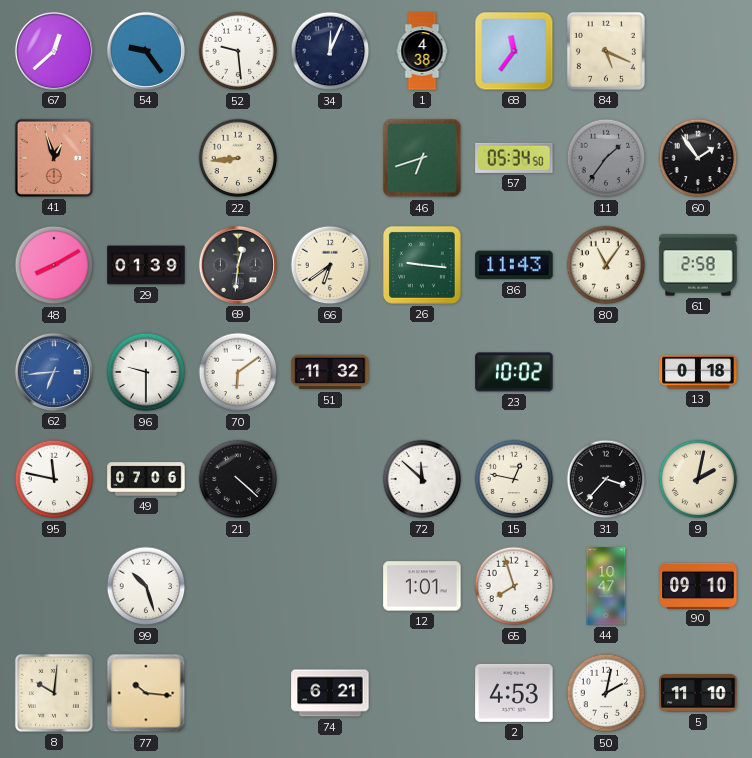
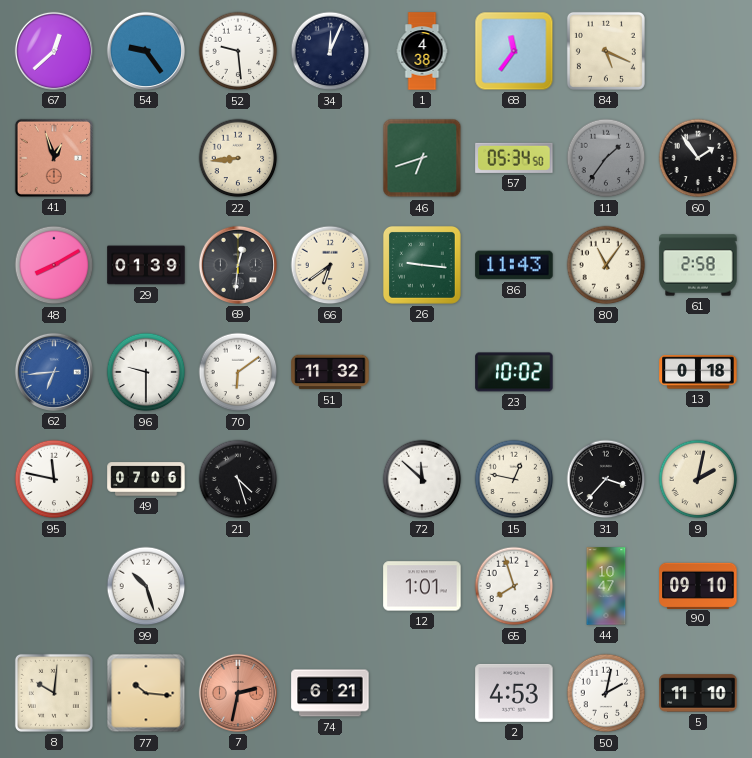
21: 4:22 -> 4:27 (238, 479)
7: none -> 2:32 (238, 693)
